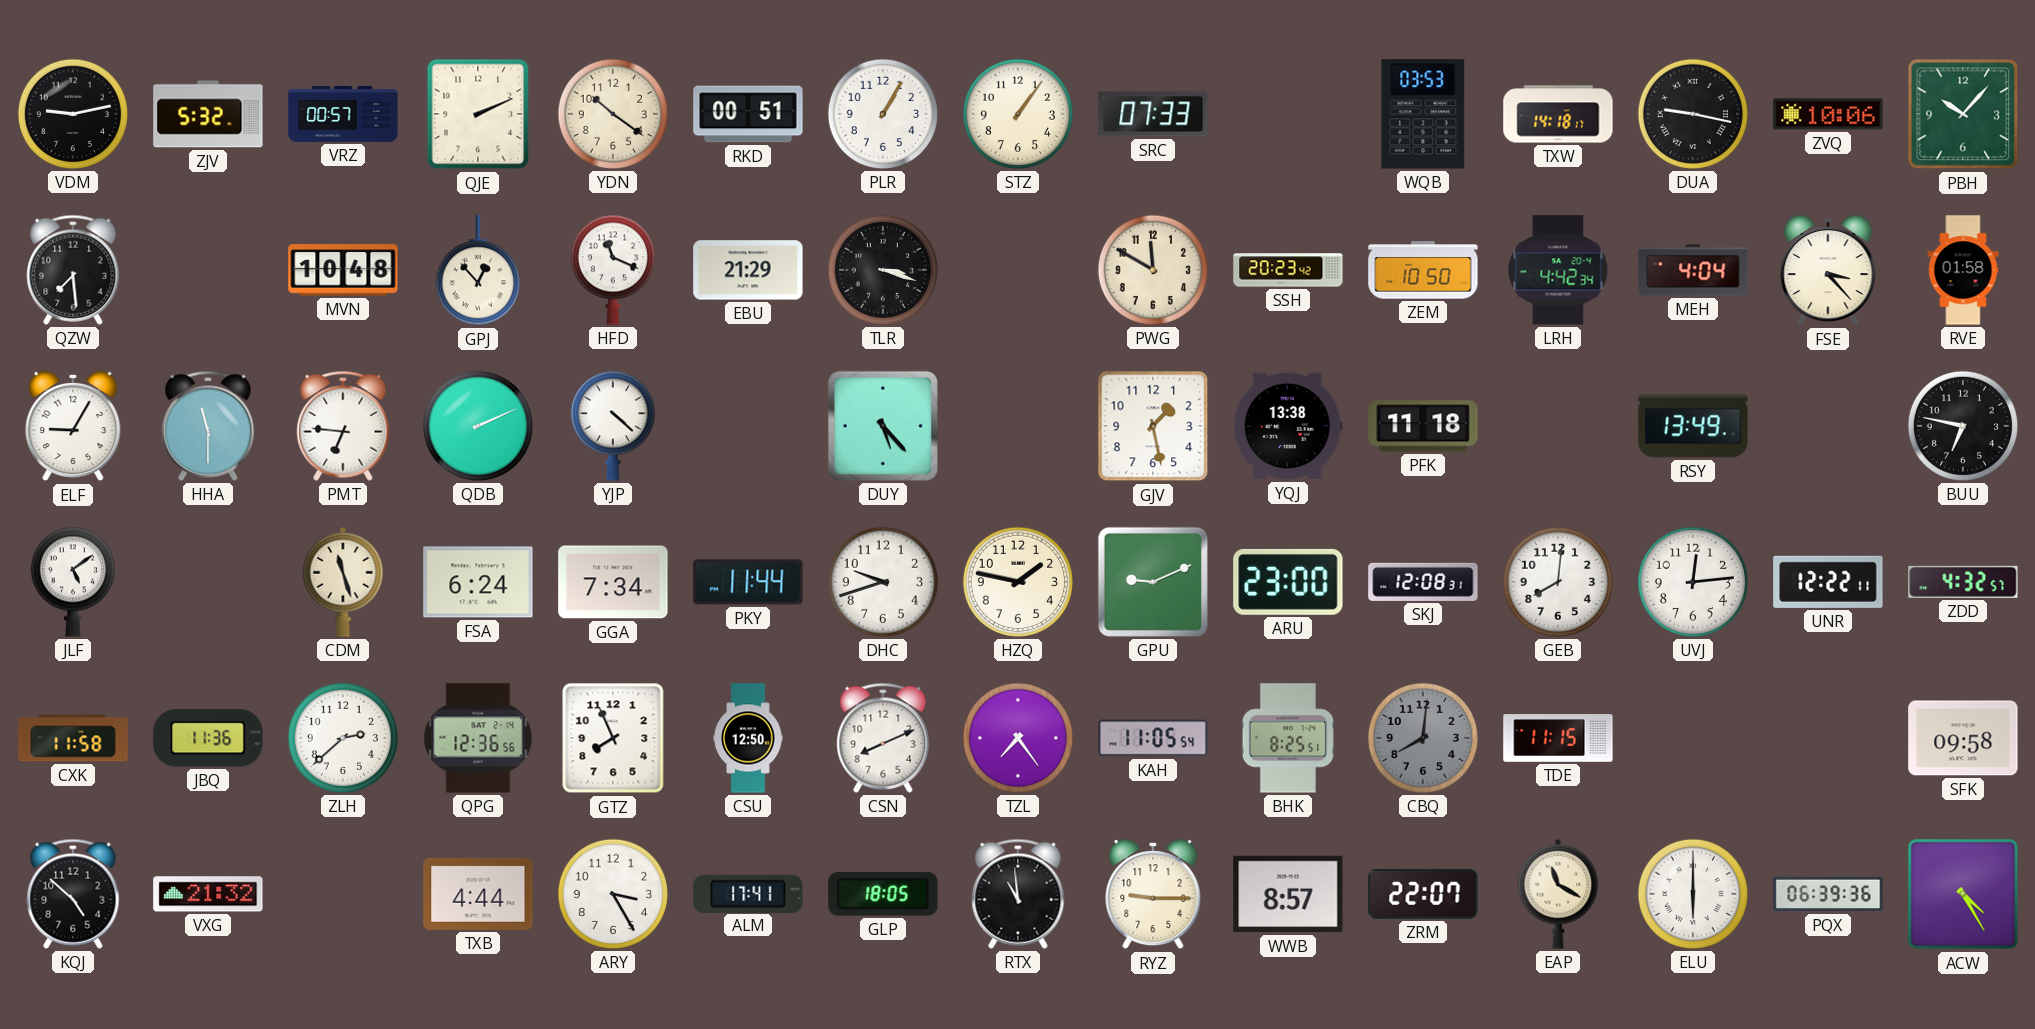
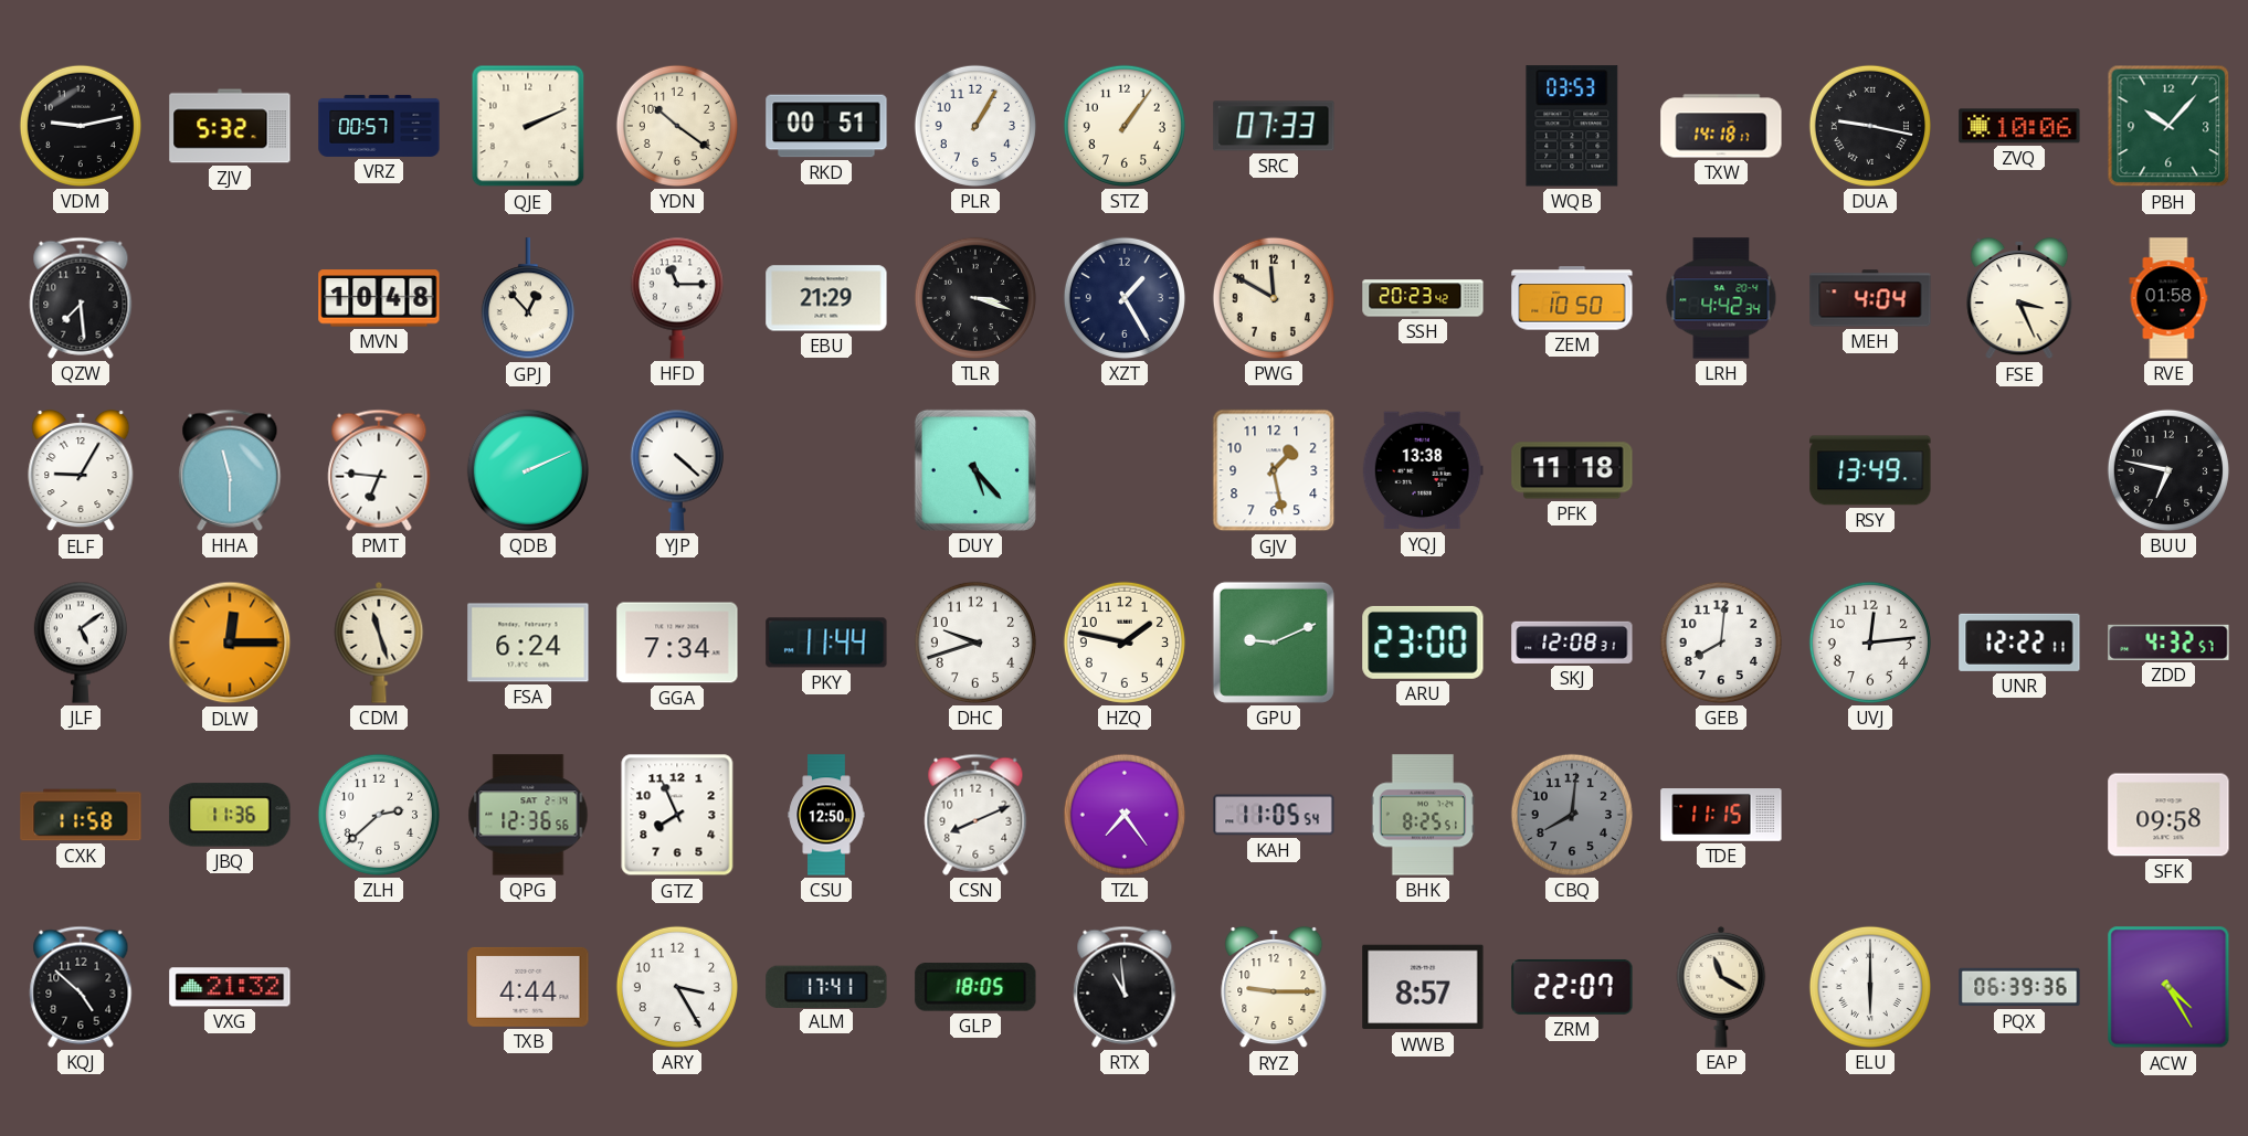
HFD: 11:19 -> 11:15 (677, 298)
XZT: none -> 1:25 (1125, 298)
FSE: 3:23 -> 3:26 (2019, 298)
DLW: none -> 12:15 (230, 643)
